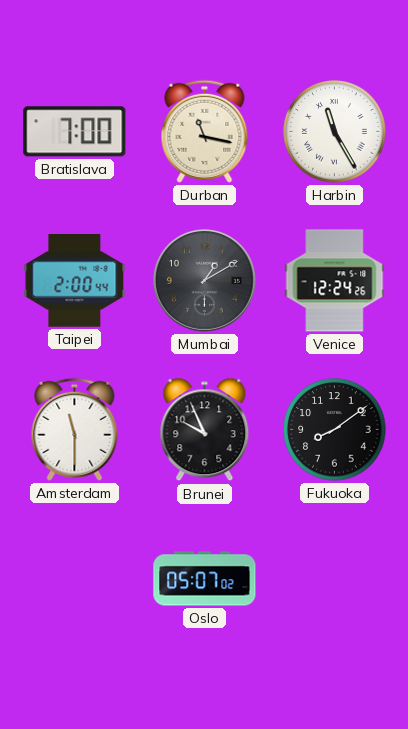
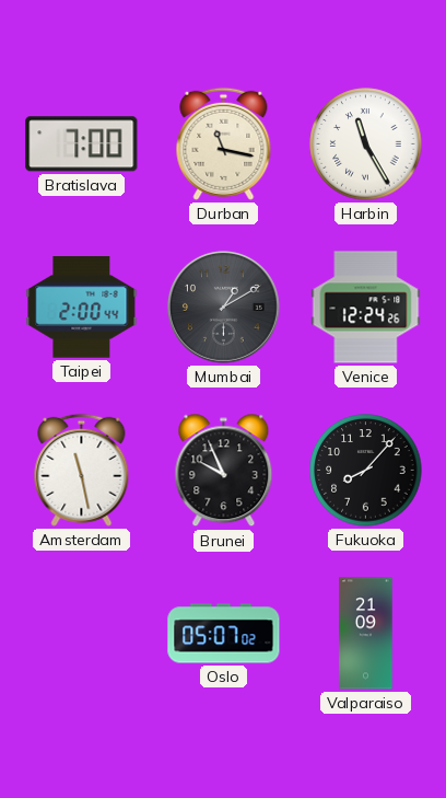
Amsterdam: 11:30 -> 11:28 (82, 470)
Fukuoka: 8:09 -> 8:07 (366, 471)
Valparaiso: none -> 21:09 (366, 634)
